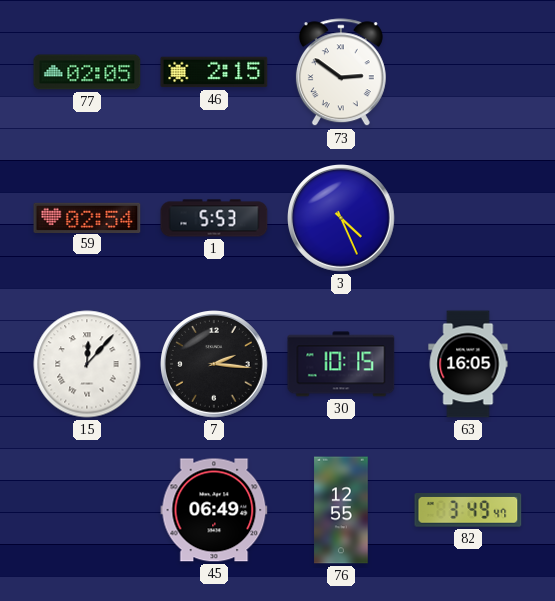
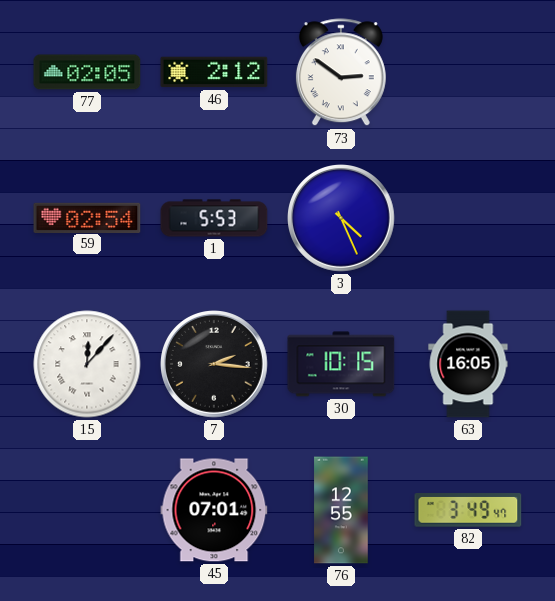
46: 2:15 -> 2:12 (214, 72)
45: 06:49 -> 07:01 (214, 510)
